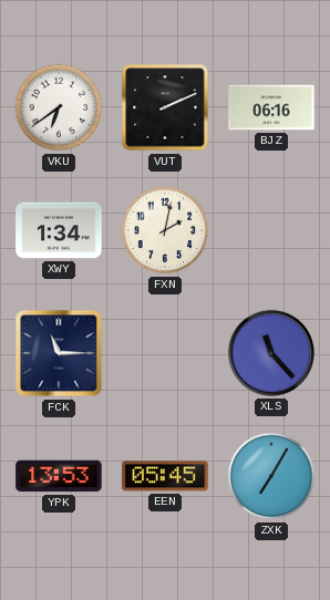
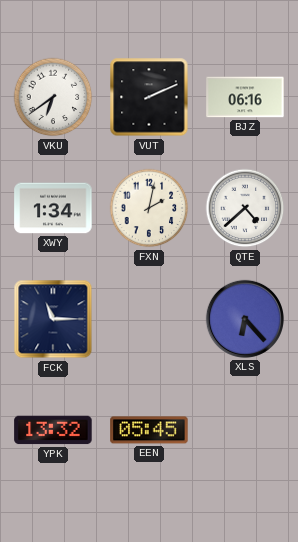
QTE: none -> 4:38 (245, 208)
XLS: 11:23 -> 6:23 (245, 319)
YPK: 13:53 -> 13:32 (53, 430)
ZXK: 7:05 -> none (271, 476)
